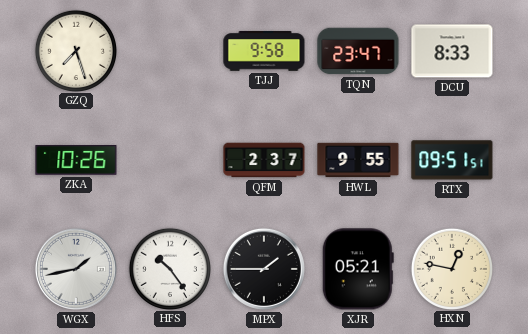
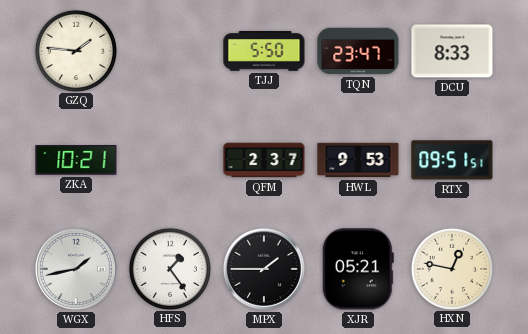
GZQ: 7:27 -> 1:46 (75, 50)
TJJ: 9:58 -> 5:50 (264, 51)
ZKA: 10:26 -> 10:21 (76, 161)
HWL: 9:55 -> 9:53 (358, 160)
HFS: 10:24 -> 1:24 (169, 268)
